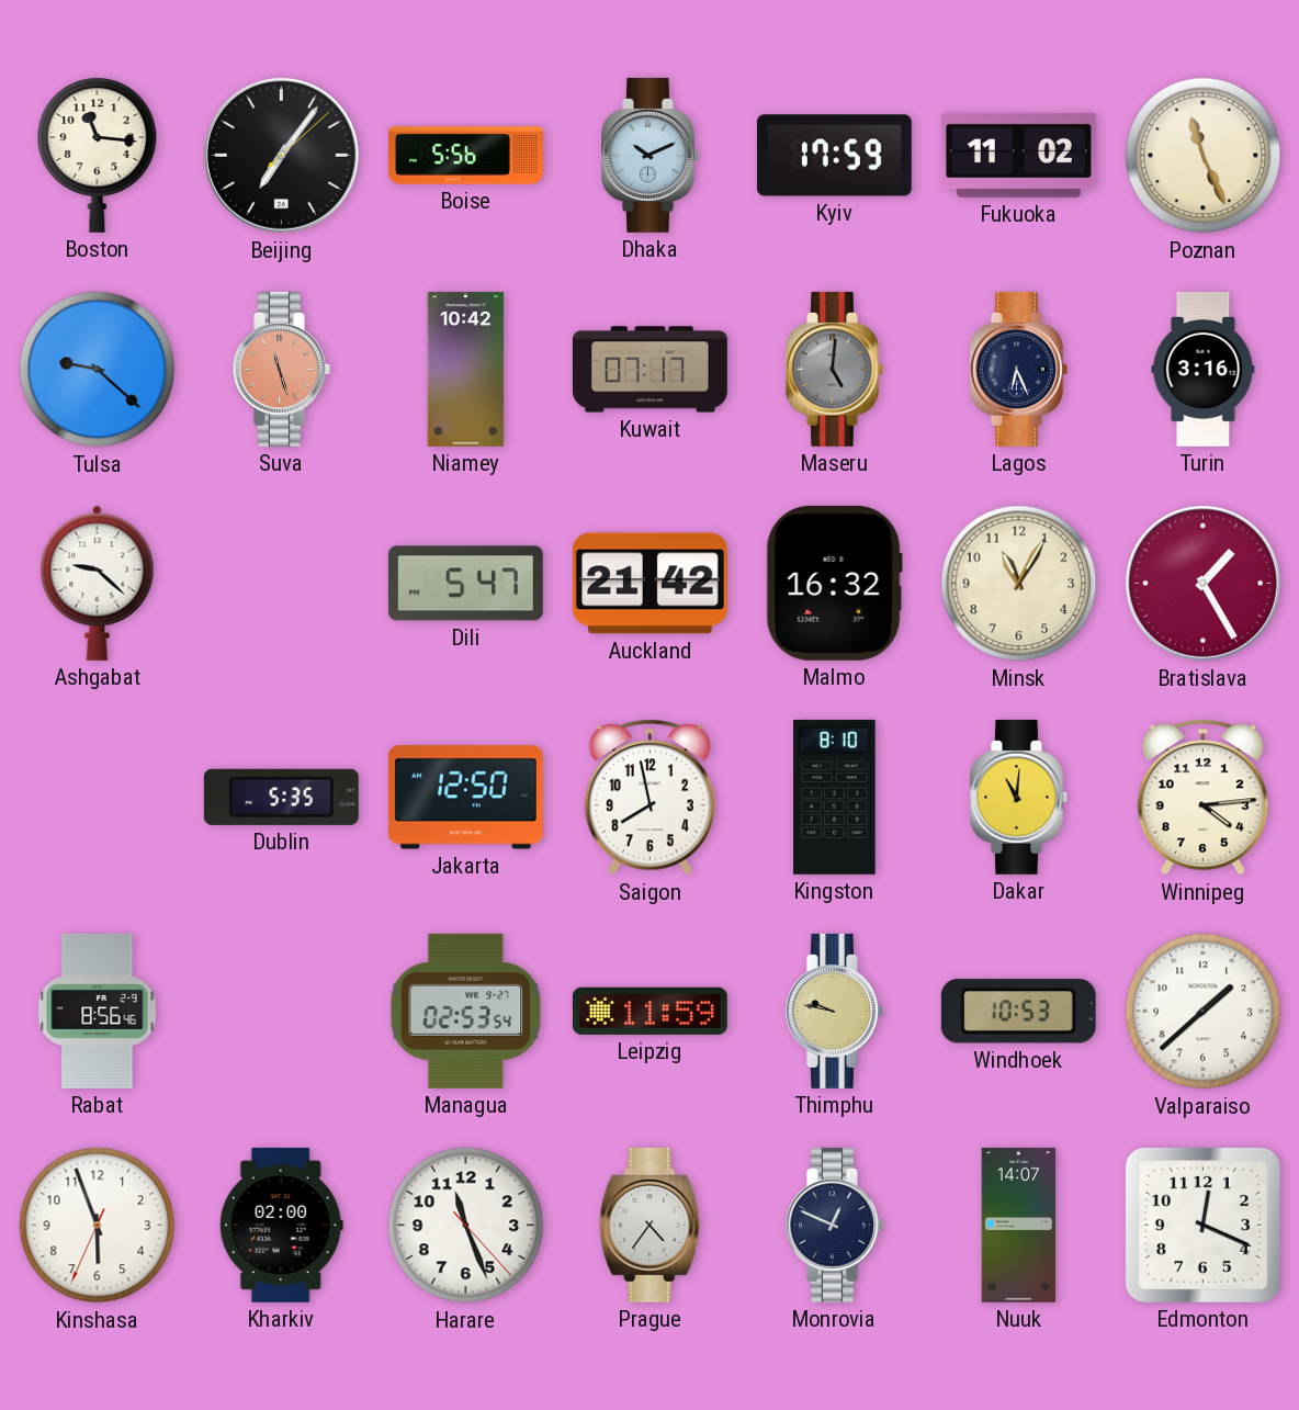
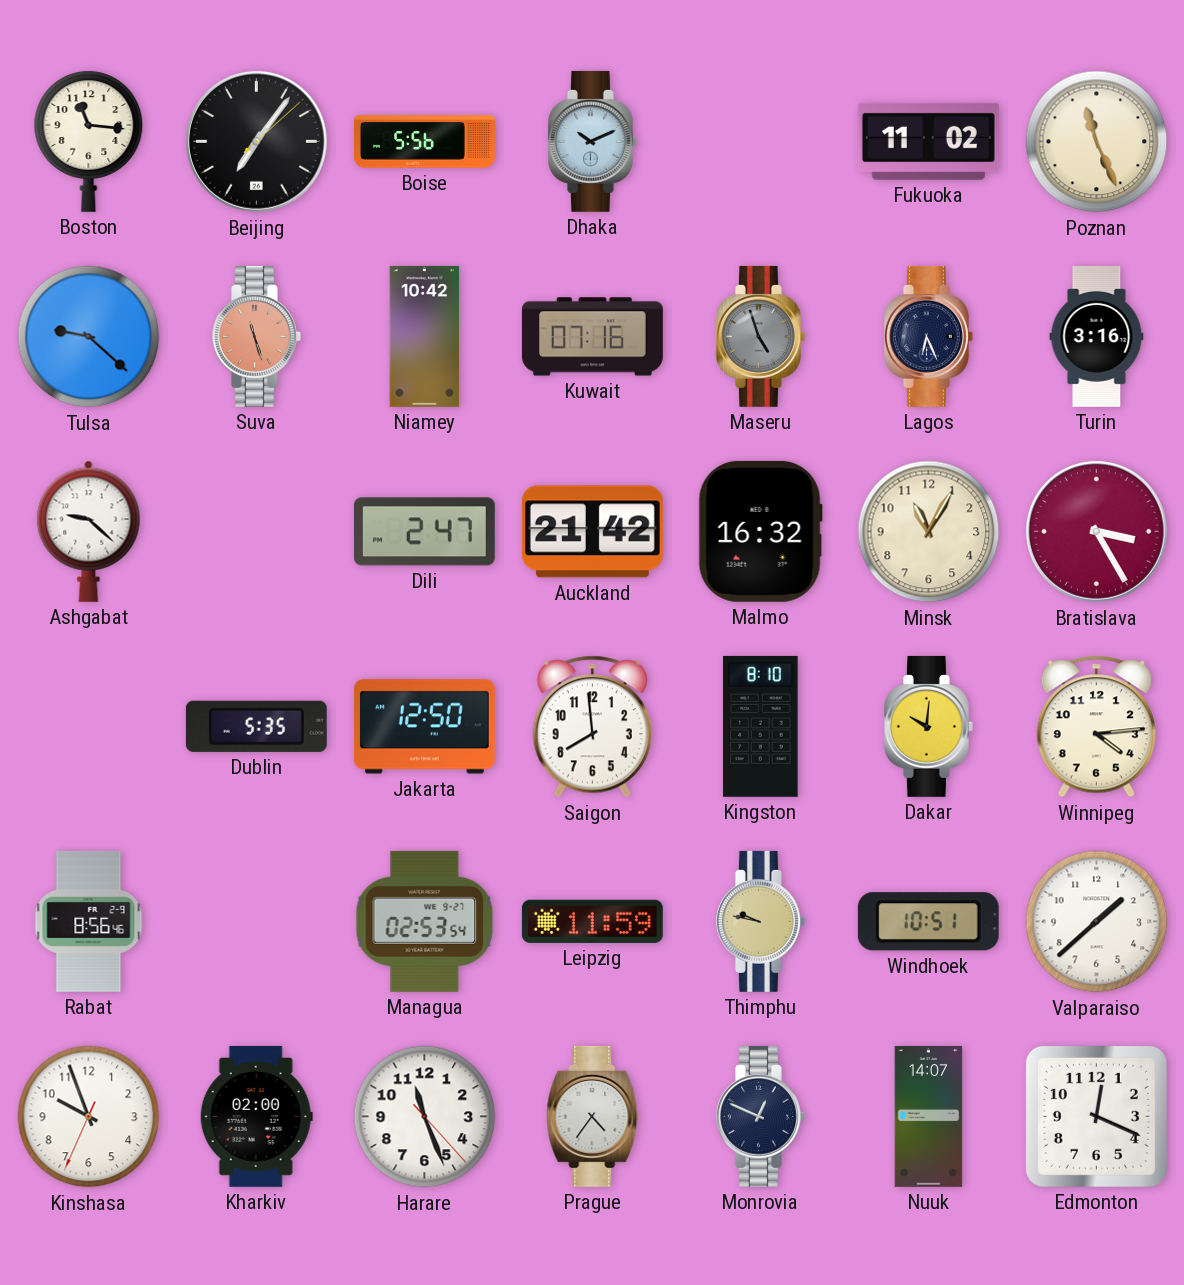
Kyiv: 17:59 -> none (834, 156)
Kuwait: 07:17 -> 07:16 (592, 337)
Maseru: 5:01 -> 4:57 (761, 336)
Dili: 5:47 -> 2:47 (424, 532)
Bratislava: 1:25 -> 3:25 (1096, 531)
Saigon: 7:58 -> 7:59 (592, 727)
Dakar: 11:01 -> 10:01 (929, 726)
Windhoek: 10:53 -> 10:51 (928, 922)
Kinshasa: 5:56 -> 9:56 (89, 1117)
